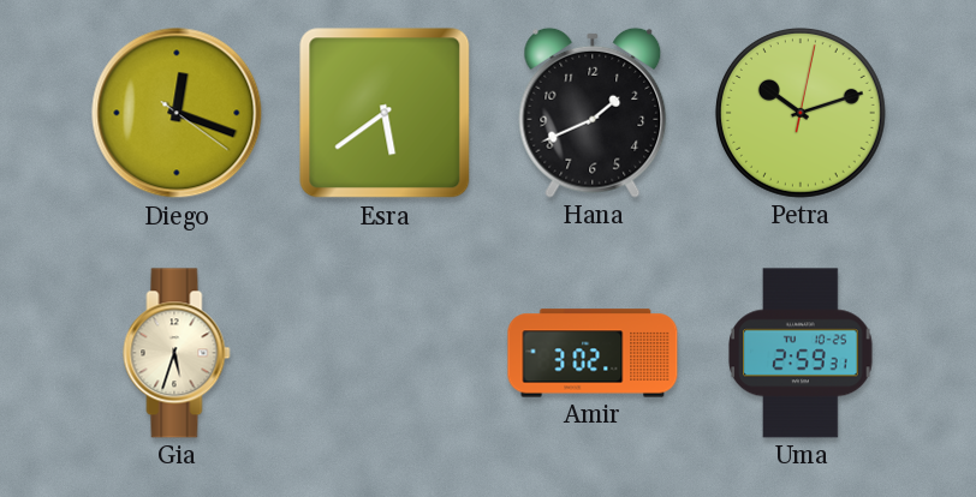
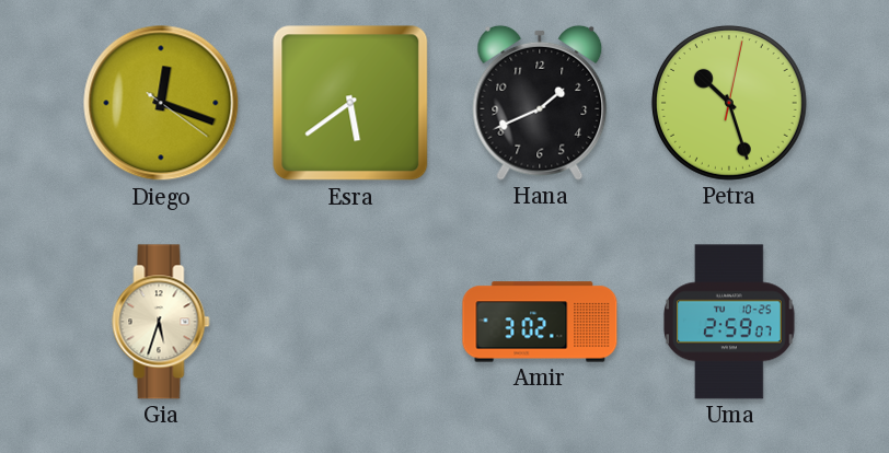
Petra: 10:12 -> 10:27 (729, 103)
Uma: 2:59:31 -> 2:59:07 (729, 322)
